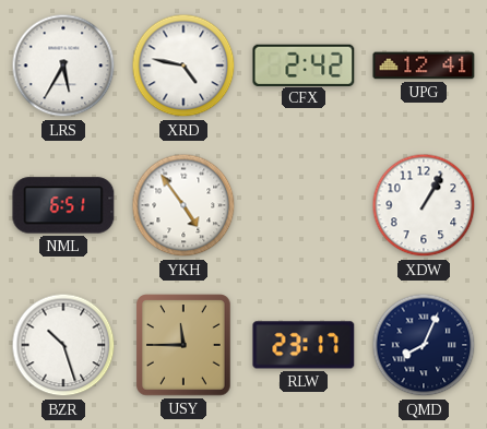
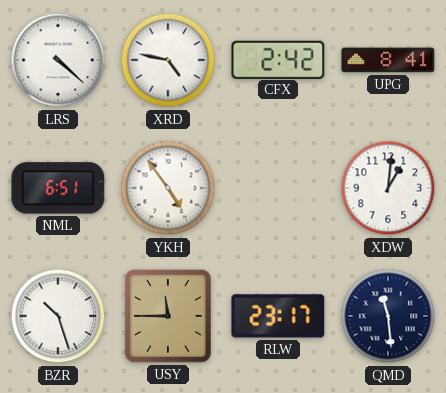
LRS: 5:35 -> 4:22 (58, 60)
UPG: 12:41 -> 8:41 (388, 60)
XDW: 1:05 -> 1:01 (388, 188)
QMD: 8:04 -> 11:29 (388, 316)
